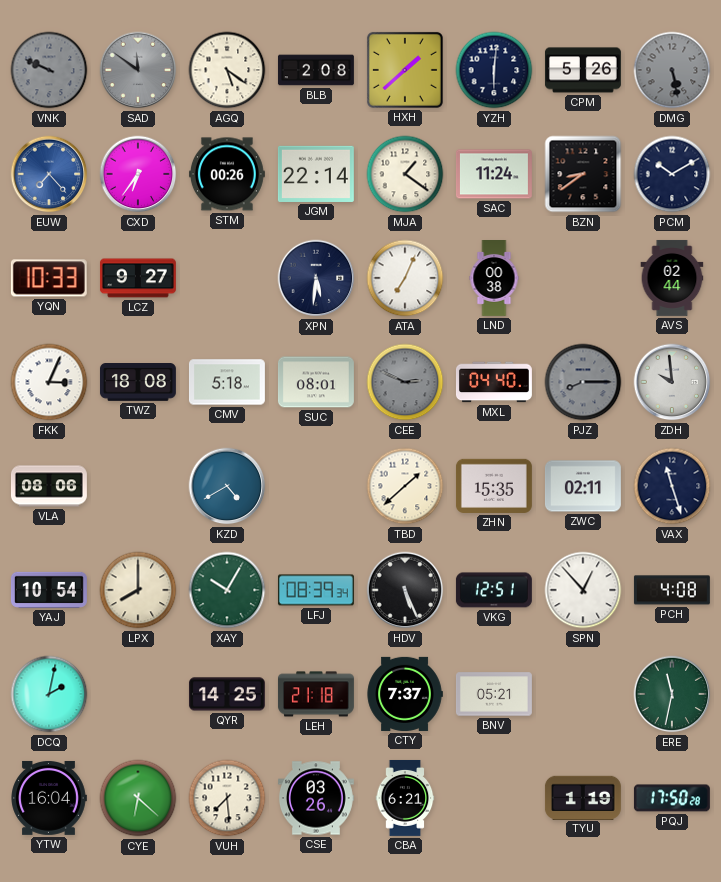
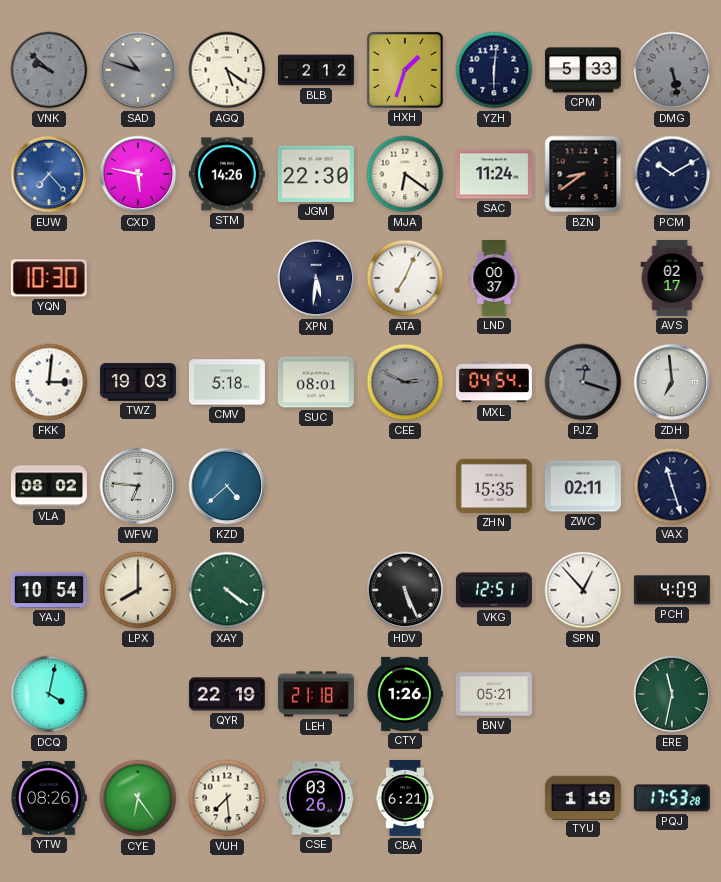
VNK: 9:49 -> 9:52 (49, 70)
SAD: 11:51 -> 10:48 (138, 70)
BLB: 2:08 -> 2:12 (316, 70)
HXH: 1:38 -> 1:33 (405, 70)
CPM: 5:26 -> 5:33 (583, 70)
CXD: 6:36 -> 5:47 (138, 174)
STM: 00:26 -> 14:26 (227, 174)
JGM: 22:14 -> 22:30 (316, 174)
MJA: 1:21 -> 6:21 (405, 174)
YQN: 10:33 -> 10:30 (49, 278)
LCZ: 9:27 -> none (138, 278)
LND: 00:38 -> 00:37 (494, 279)
AVS: 02:44 -> 02:17 (672, 278)
FKK: 3:04 -> 3:01 (49, 382)
TWZ: 18:08 -> 19:03 (138, 383)
MXL: 04:40 -> 04:54 (494, 382)
PJZ: 8:15 -> 12:18 (583, 382)
ZDH: 9:59 -> 6:59 (672, 382)
VLA: 08:06 -> 08:02 (49, 486)
WFW: none -> 6:46 (138, 486)
KZD: 4:40 -> 4:38 (227, 486)
TBD: 1:38 -> none (405, 486)
XAY: 10:05 -> 4:21 (227, 590)
LFJ: 08:39 -> none (316, 590)
PCH: 4:08 -> 4:09 (672, 590)
DCQ: 2:02 -> 4:02 (49, 694)
QYR: 14:25 -> 22:19 (227, 694)
CTY: 7:37 -> 1:26 (405, 694)
YTW: 16:04 -> 08:26 (49, 798)
CYE: 6:22 -> 6:24 (138, 798)
PQJ: 17:50 -> 17:53 (672, 798)
